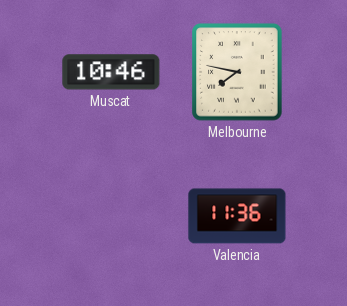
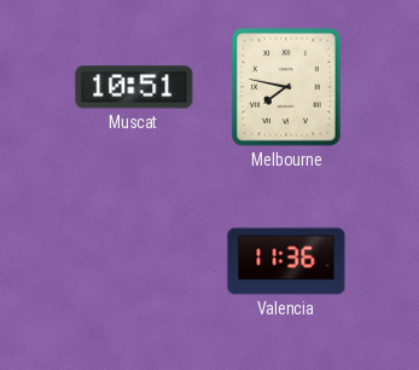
Muscat: 10:46 -> 10:51 (134, 87)
